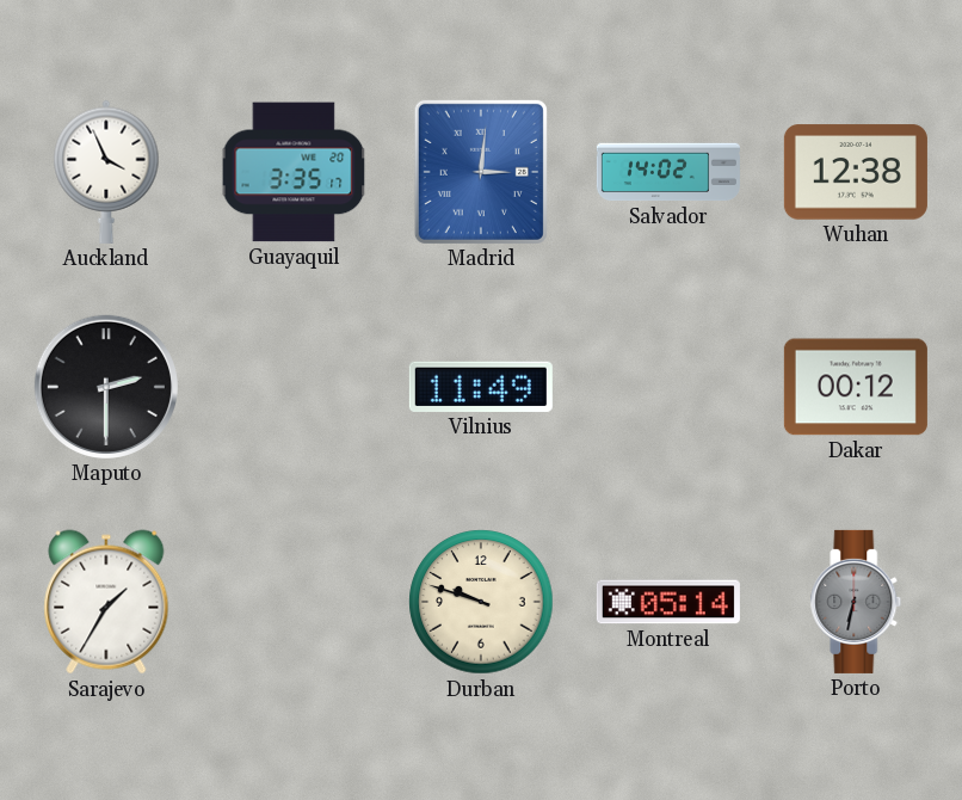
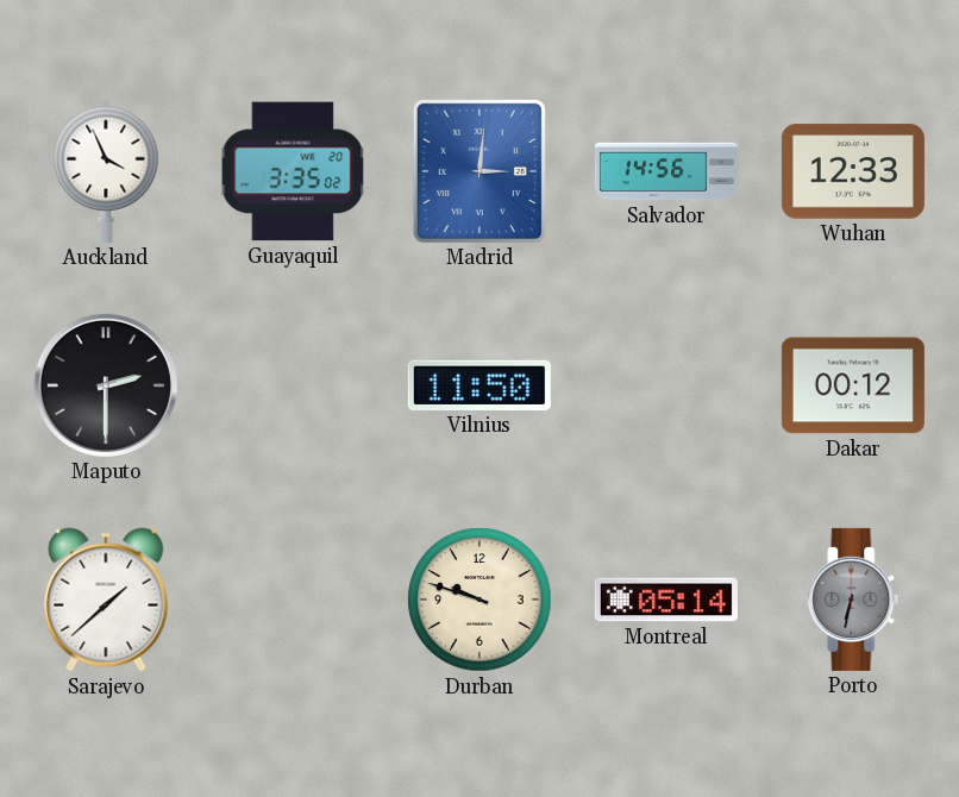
Guayaquil: 3:35:17 -> 3:35:02 (293, 171)
Salvador: 14:02 -> 14:56 (666, 171)
Wuhan: 12:38 -> 12:33 (853, 171)
Vilnius: 11:49 -> 11:50 (479, 385)
Sarajevo: 1:35 -> 1:38 (106, 600)
